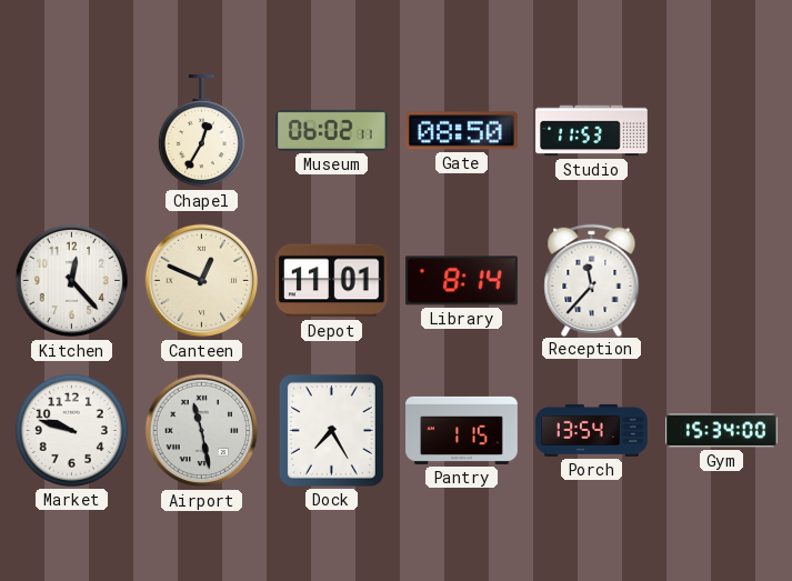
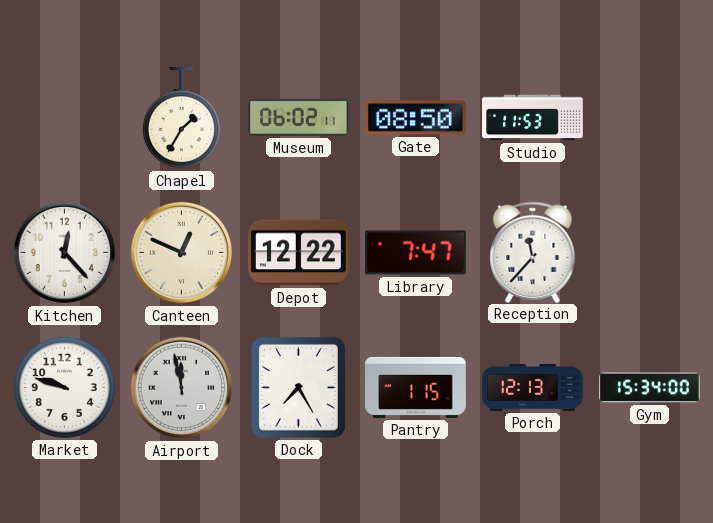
Chapel: 12:35 -> 1:35 (181, 119)
Depot: 11:01 -> 12:22 (298, 253)
Library: 8:14 -> 7:47 (416, 253)
Airport: 11:28 -> 11:58 (182, 388)
Porch: 13:54 -> 12:13 (533, 387)
